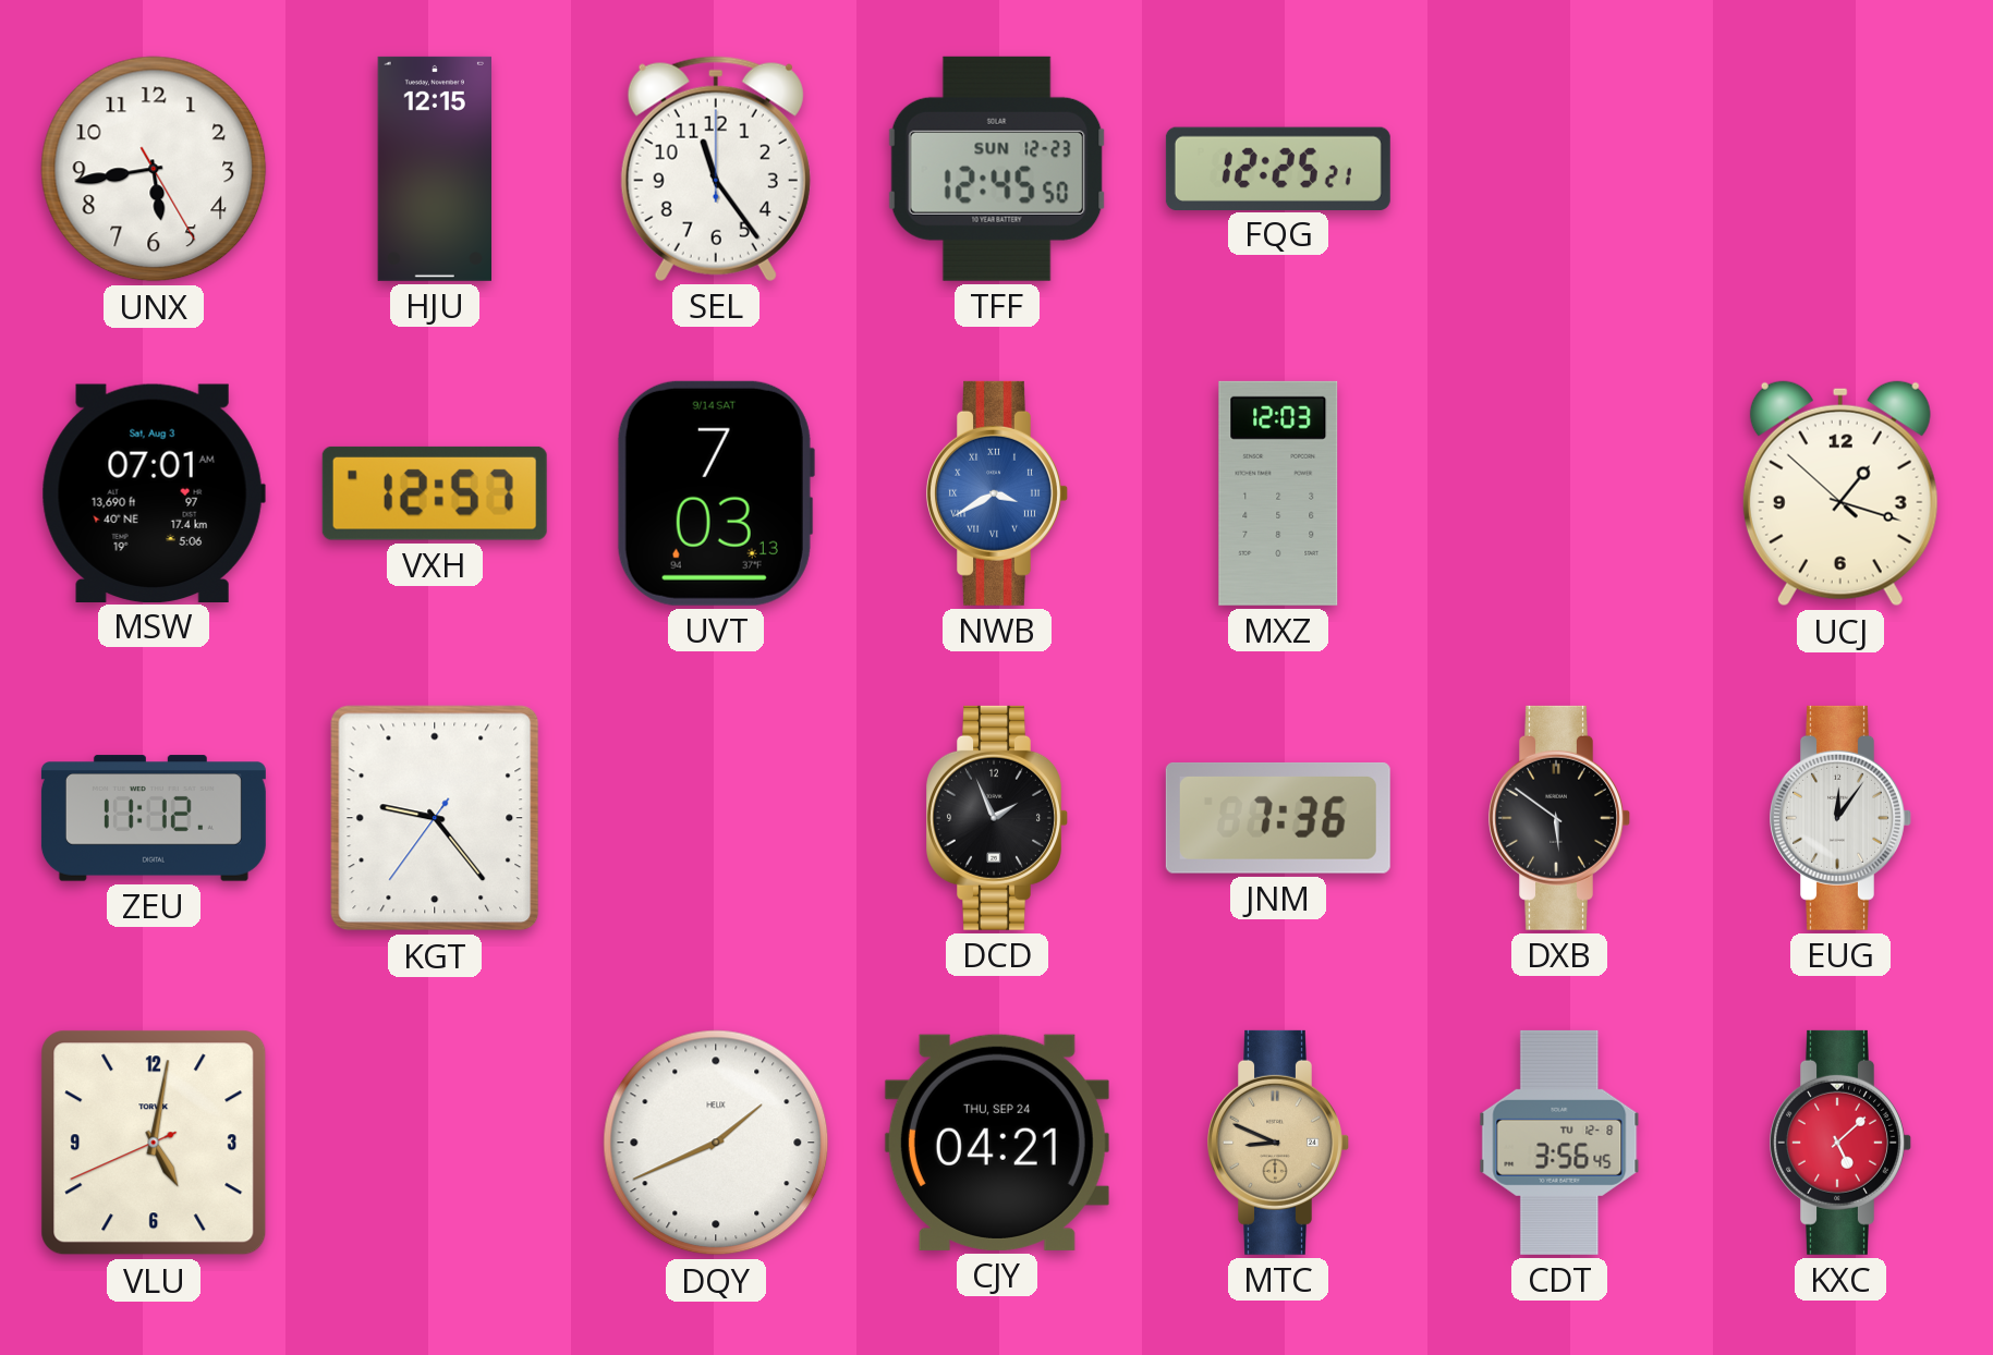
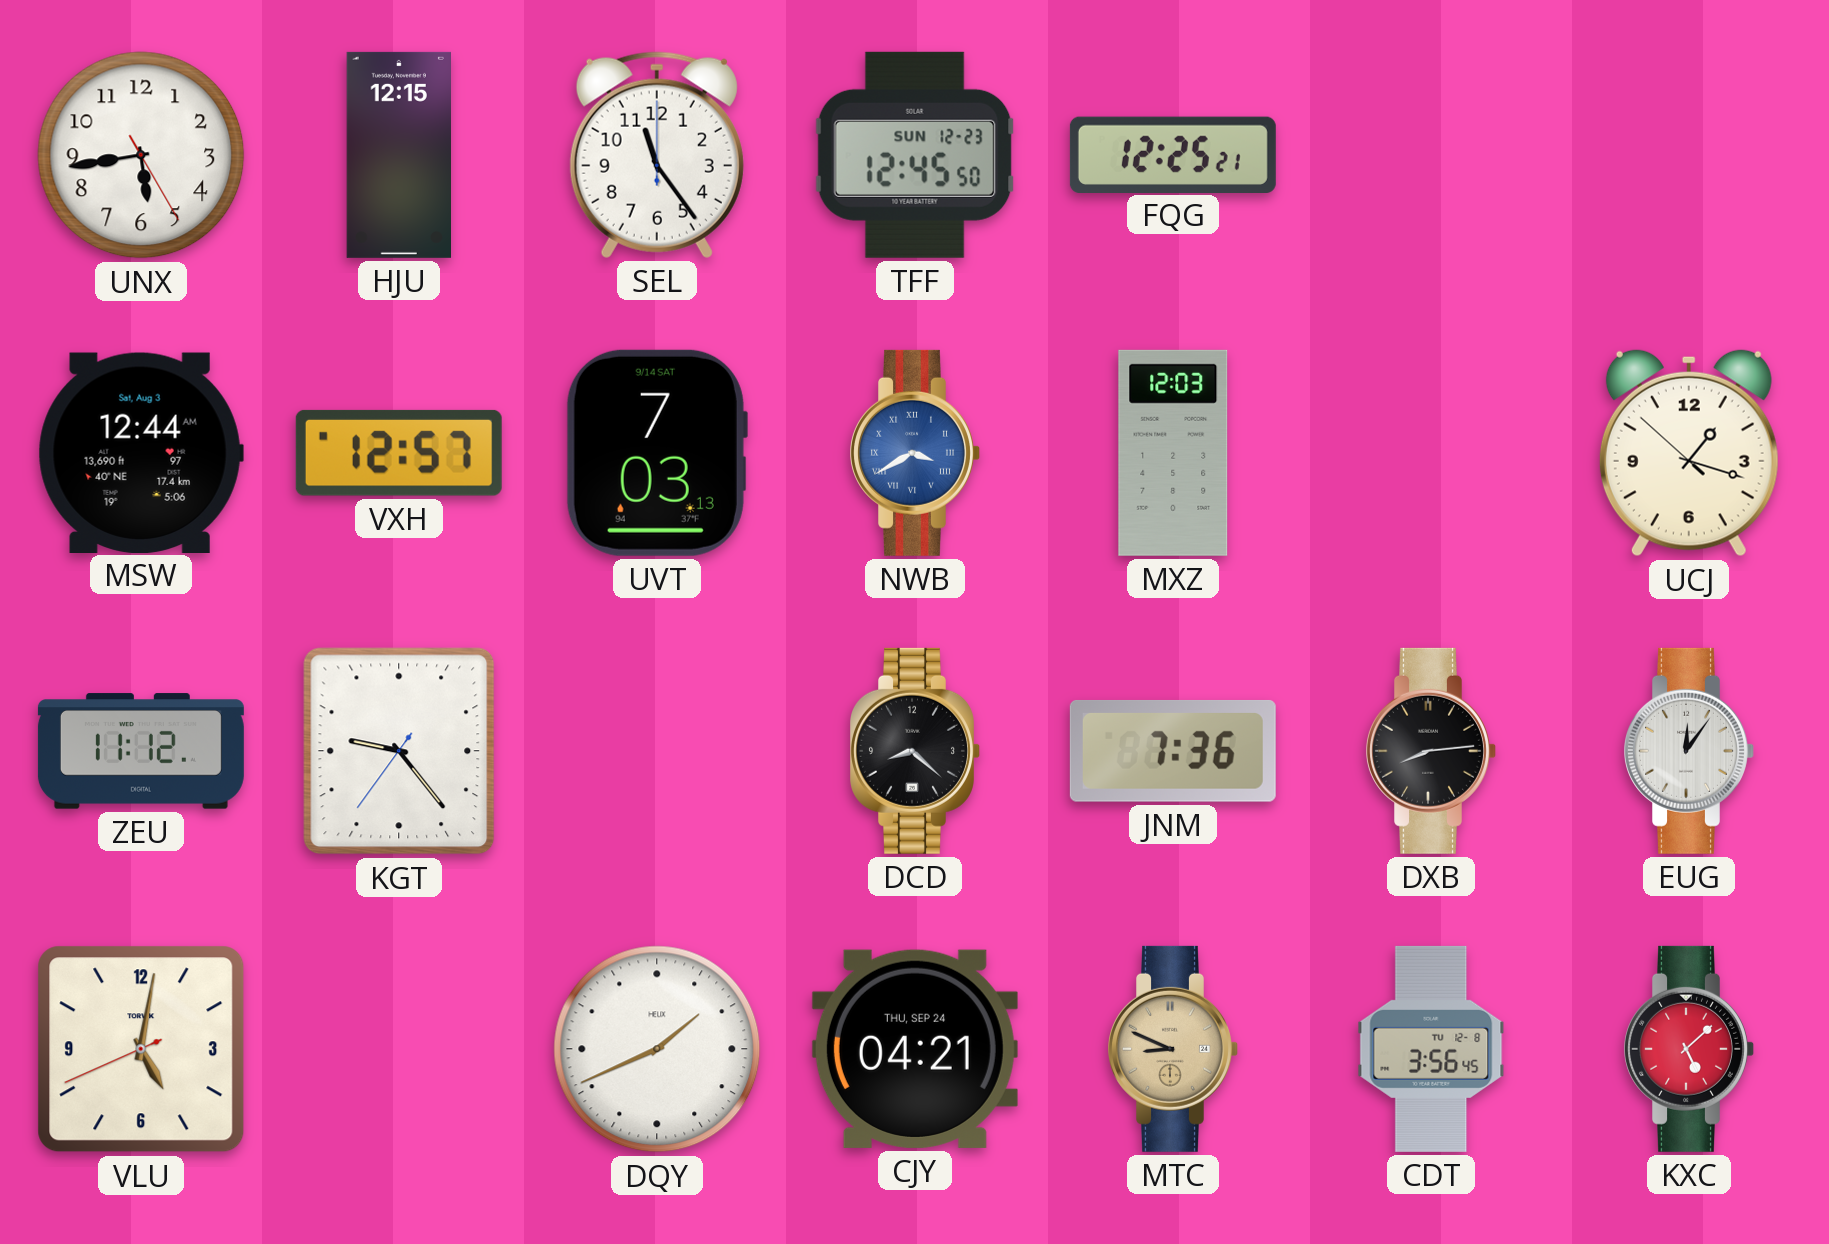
MSW: 07:01 -> 12:44 (141, 452)
DCD: 1:56 -> 8:22 (916, 751)
DXB: 5:51 -> 8:14 (1432, 751)
